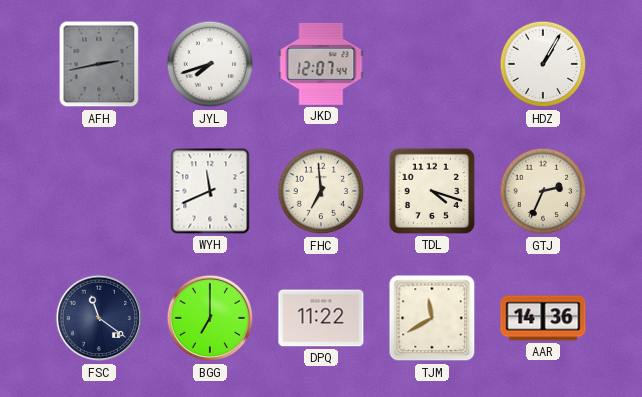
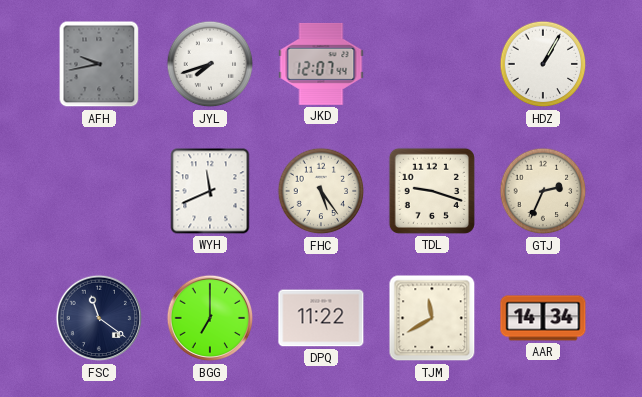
AFH: 2:43 -> 9:43 (99, 64)
FHC: 6:59 -> 5:24 (321, 191)
TDL: 4:18 -> 9:18 (432, 191)
AAR: 14:36 -> 14:34 (543, 318)
